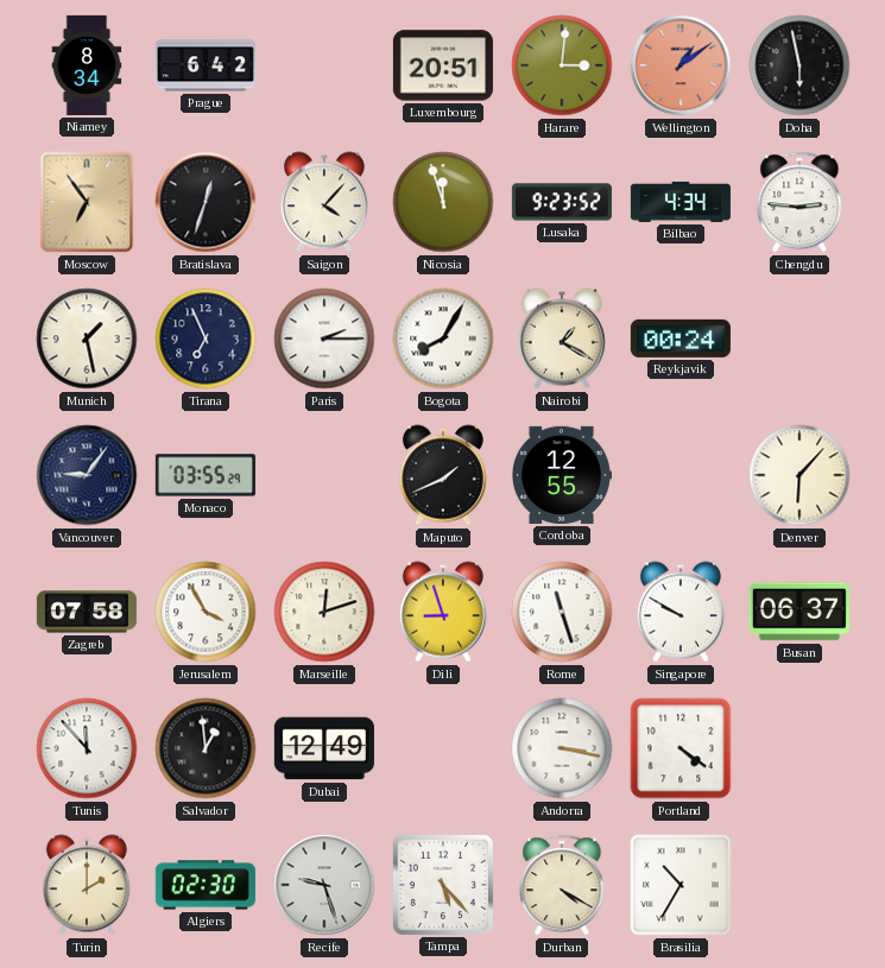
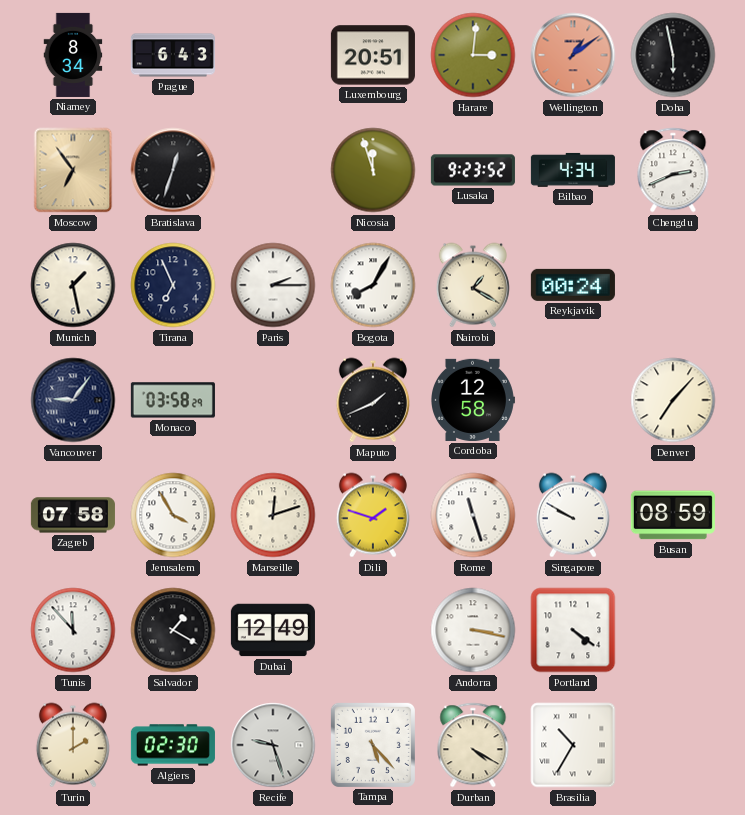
Prague: 6:42 -> 6:43 (173, 55)
Saigon: 4:07 -> none (324, 202)
Chengdu: 2:46 -> 2:41 (673, 170)
Monaco: 03:55 -> 03:58 (173, 400)
Cordoba: 12:55 -> 12:58 (473, 400)
Denver: 6:07 -> 7:07 (673, 400)
Dili: 8:57 -> 1:48 (373, 515)
Busan: 06:37 -> 08:59 (673, 515)
Salvador: 12:59 -> 1:20 (173, 630)
